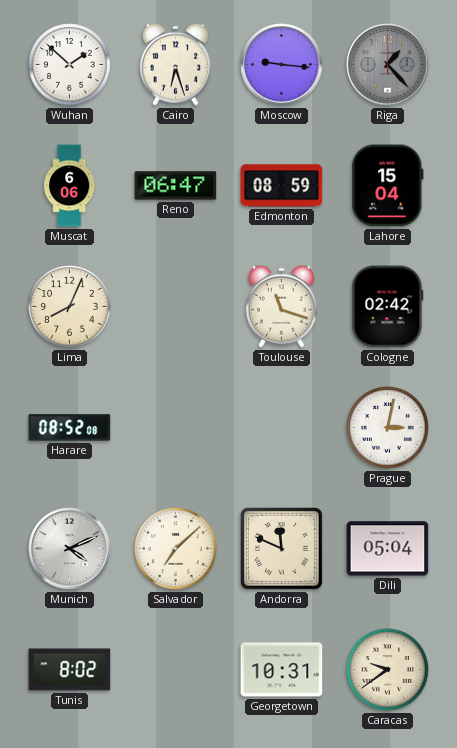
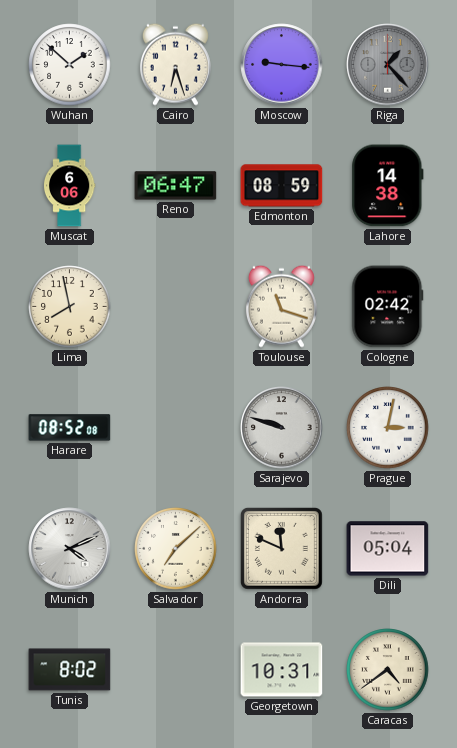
Lahore: 15:04 -> 14:38 (388, 186)
Lima: 8:04 -> 7:58 (70, 307)
Sarajevo: none -> 9:48 (282, 428)
Caracas: 9:39 -> 4:39 (388, 670)
